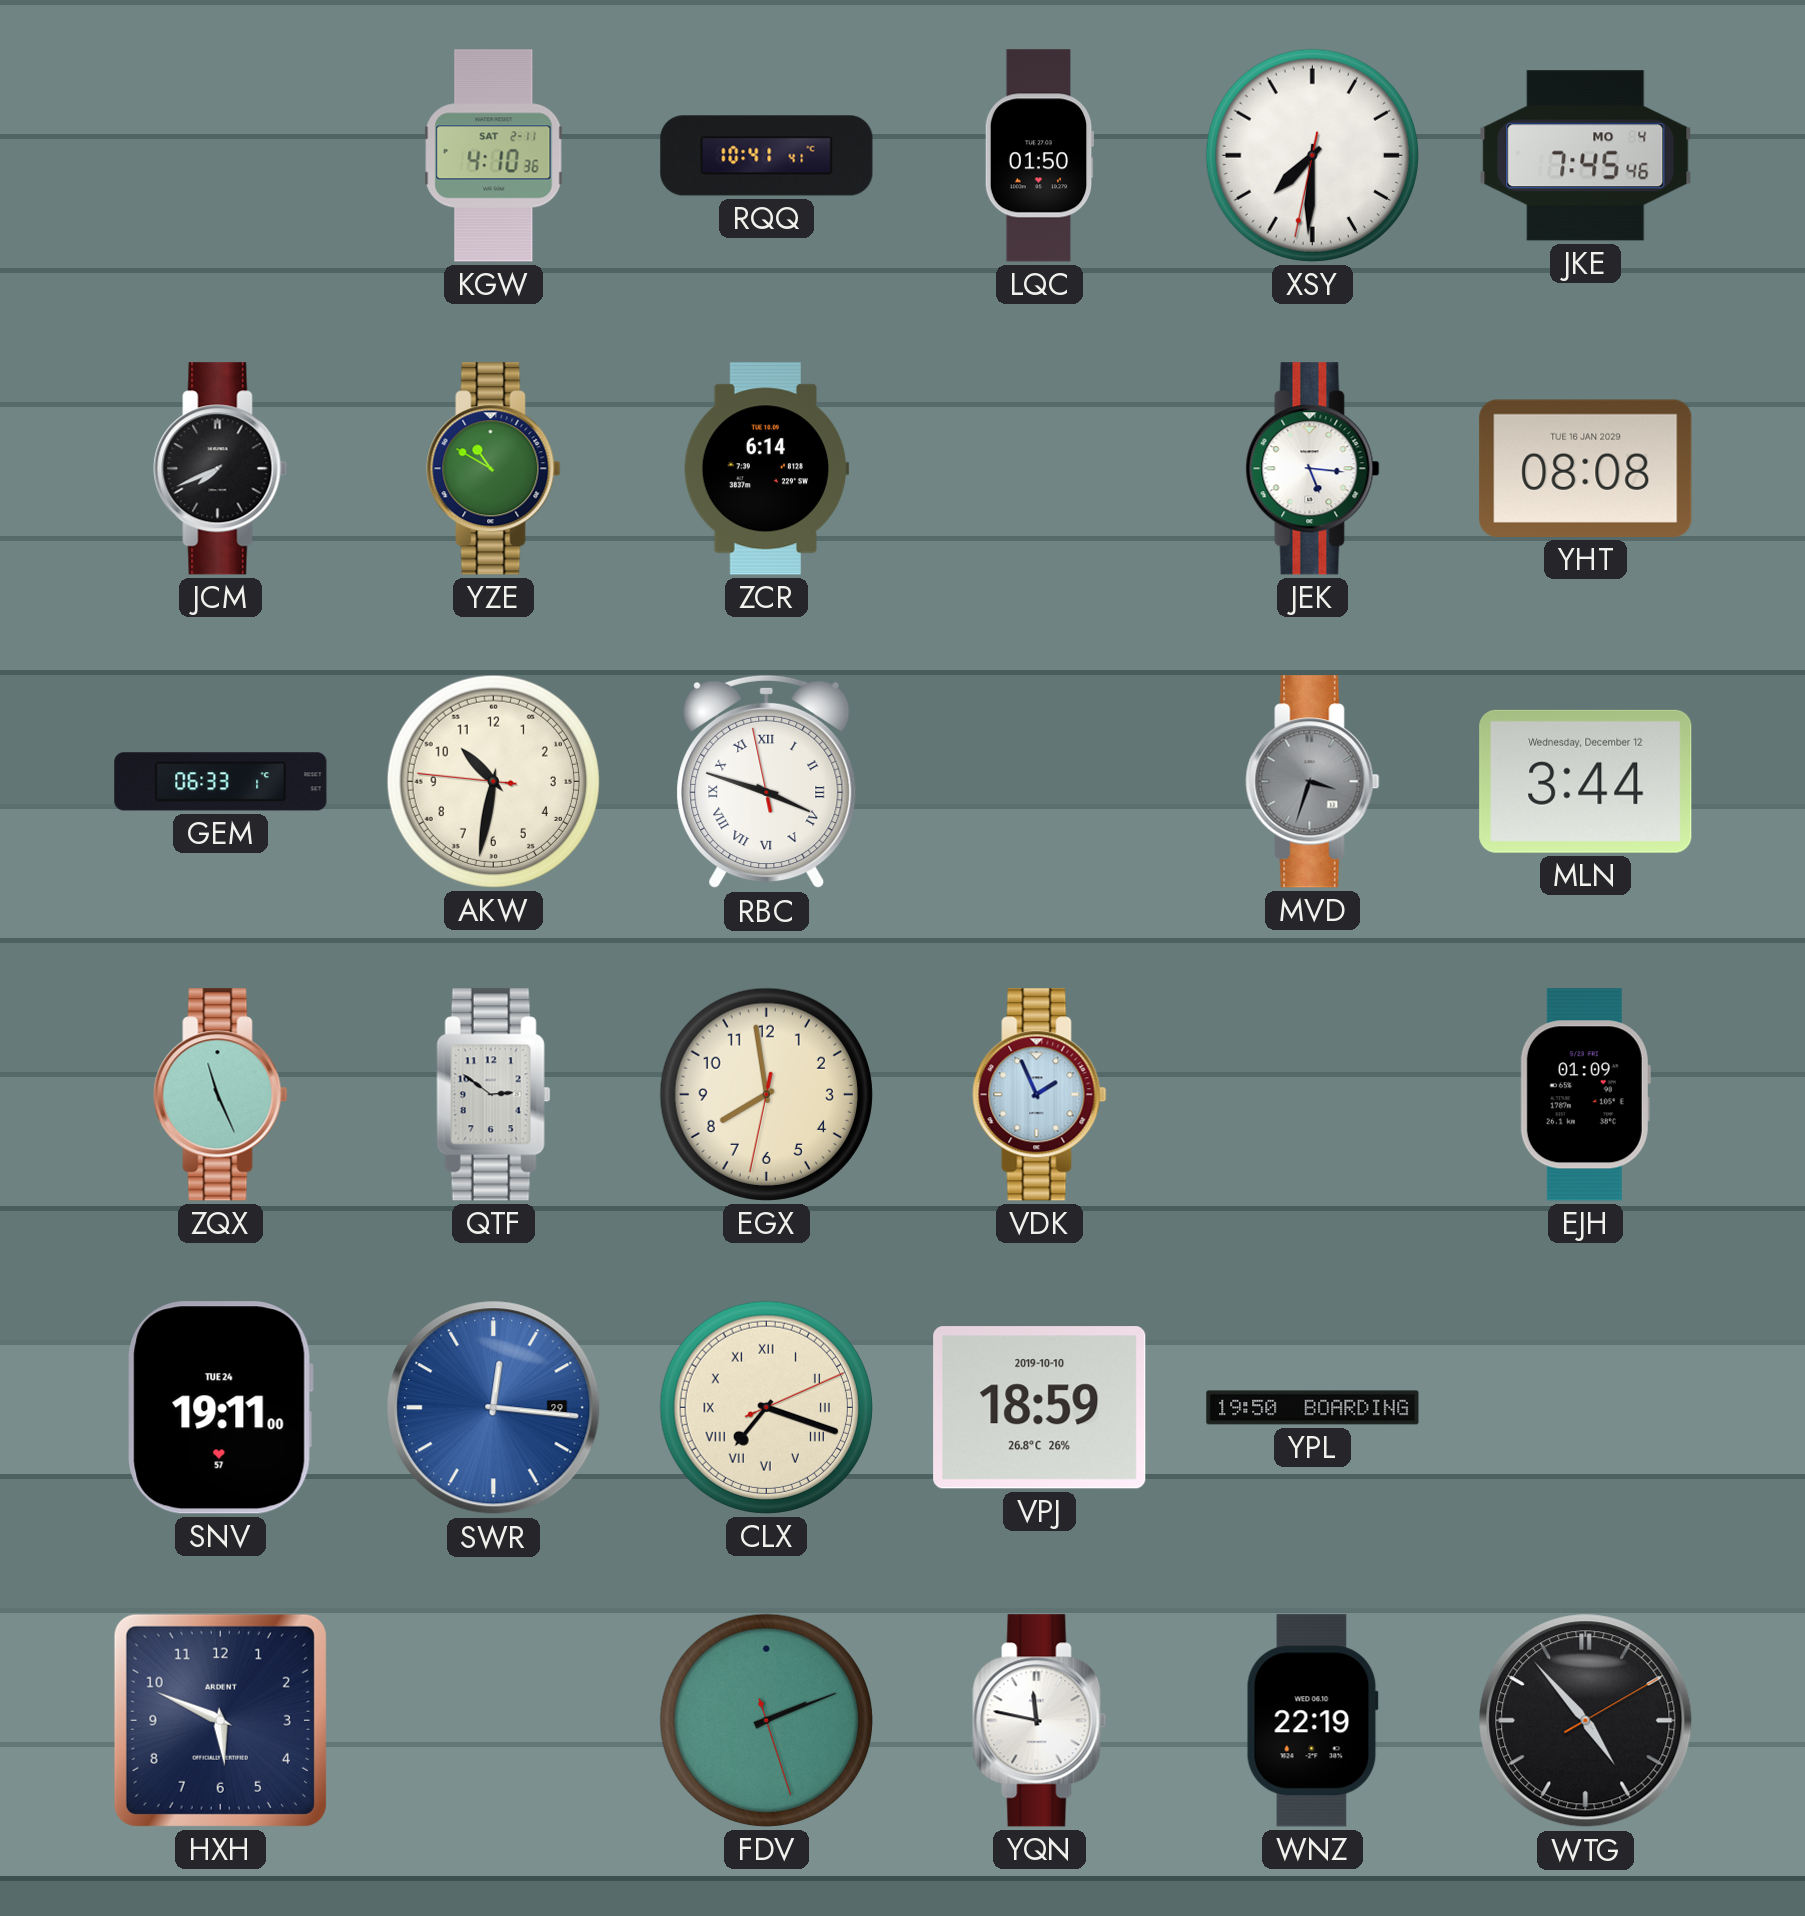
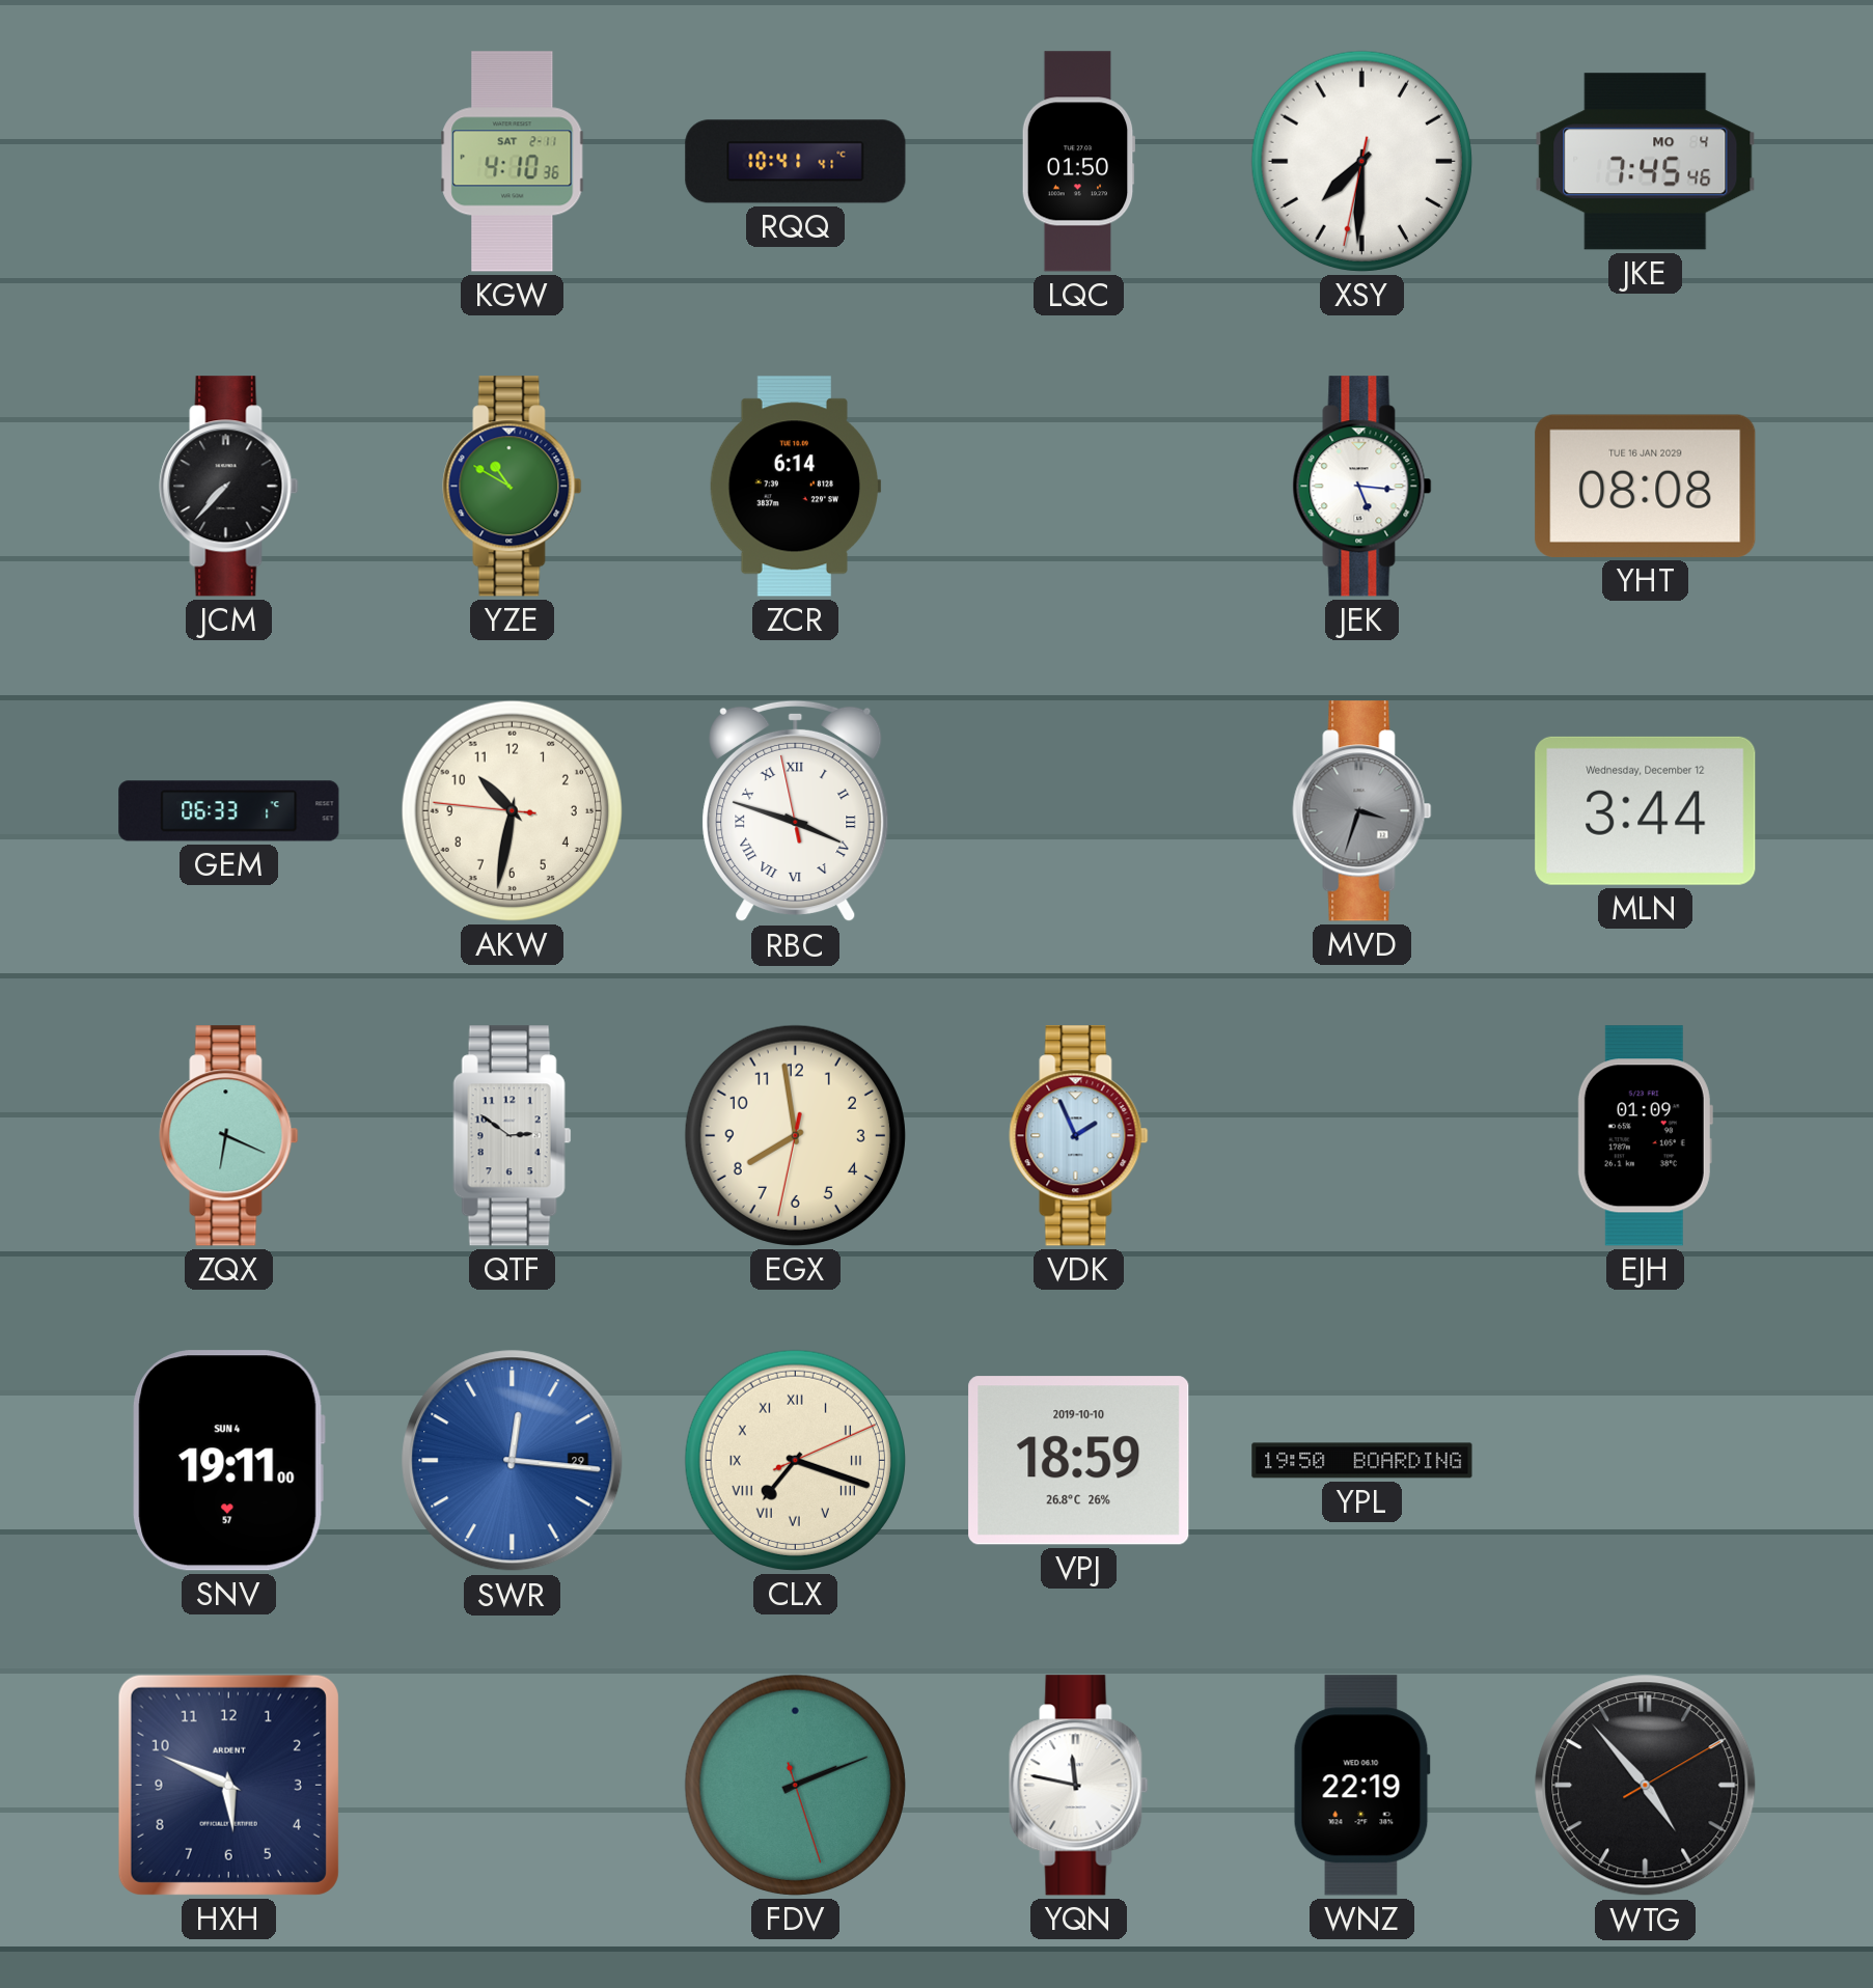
JCM: 7:41 -> 7:37 (229, 487)
ZQX: 11:26 -> 6:19 (229, 1136)
SNV date: TUE 24 -> SUN 4 (228, 1461)
